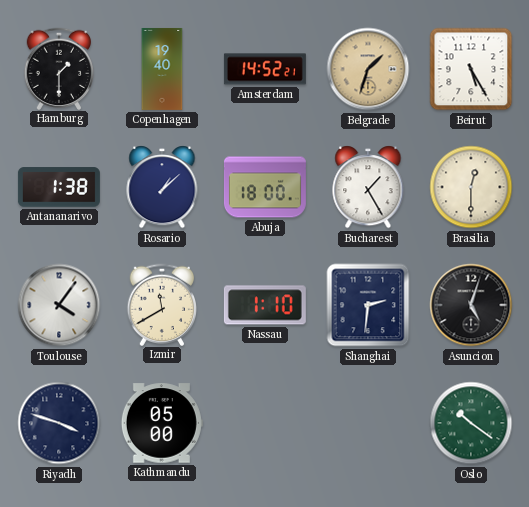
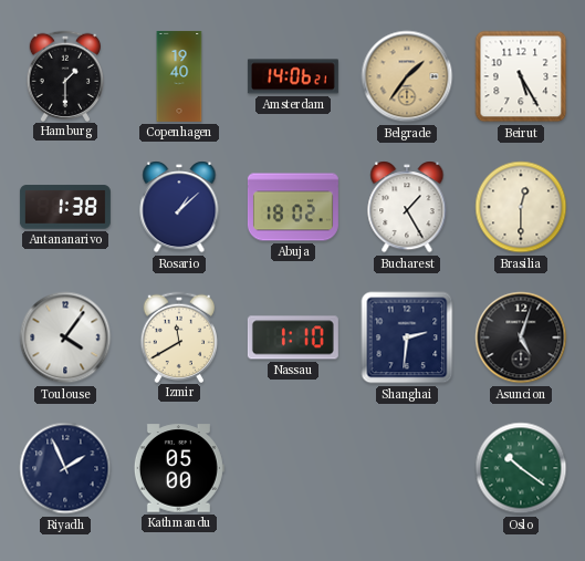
Amsterdam: 14:52 -> 14:06 (293, 76)
Belgrade: 1:33 -> 1:36 (407, 76)
Abuja: 18:00 -> 18:02 (293, 207)
Riyadh: 3:48 -> 1:56 (65, 468)
